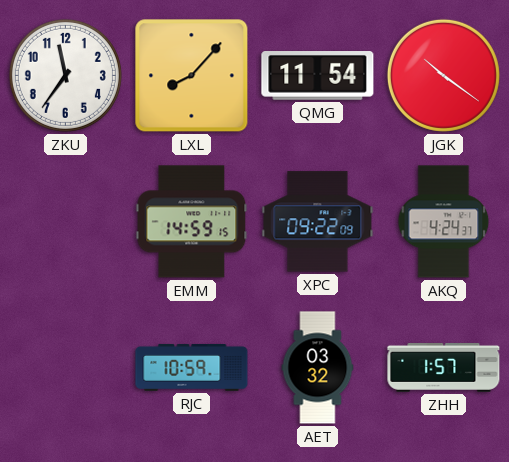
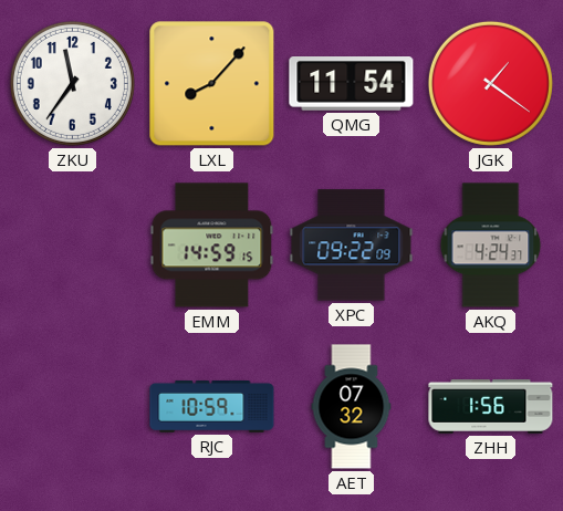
JGK: 10:21 -> 1:21 (490, 83)
AET: 03:32 -> 07:32 (352, 407)
ZHH: 1:57 -> 1:56 (491, 406)
